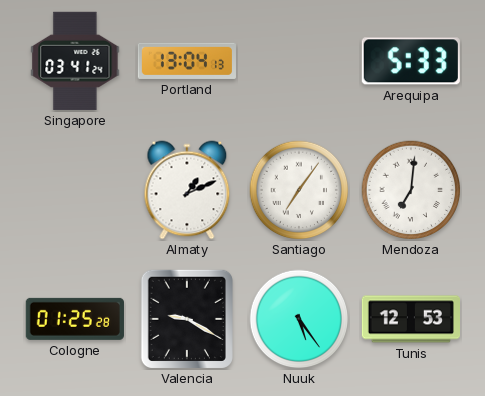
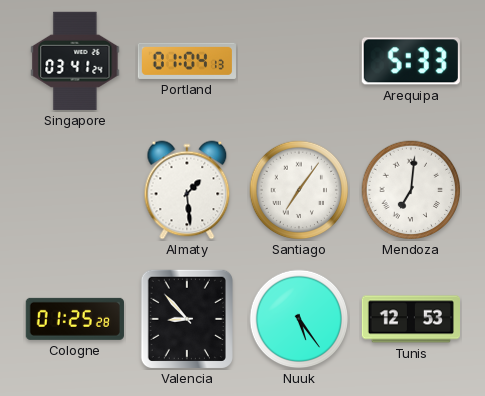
Portland: 13:04 -> 01:04 (187, 61)
Almaty: 1:11 -> 1:29 (187, 190)
Valencia: 9:20 -> 8:53 (187, 319)
